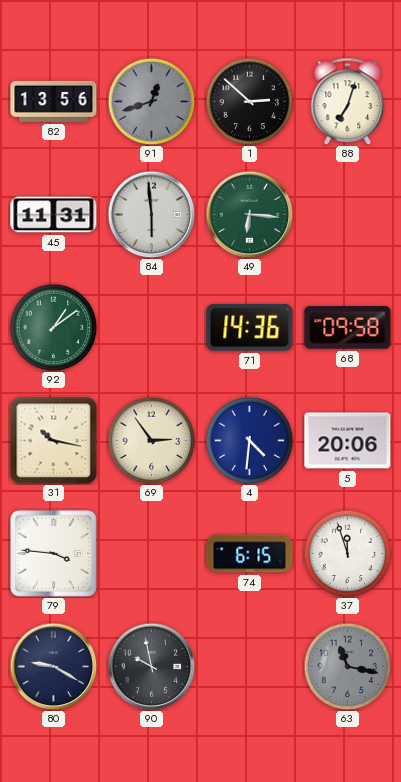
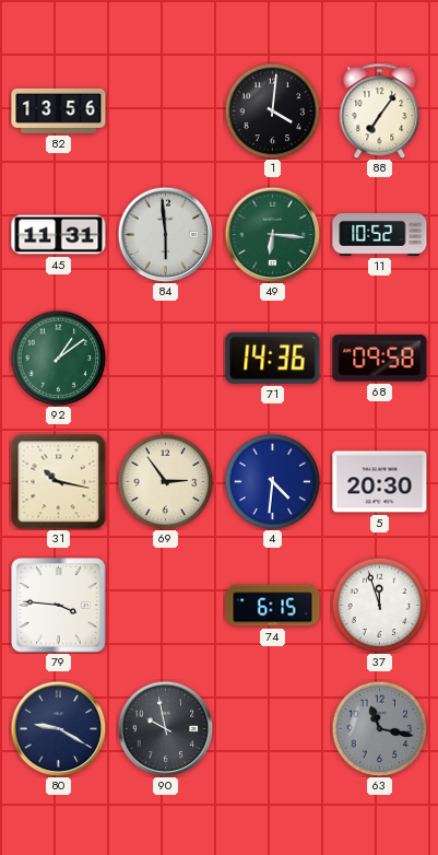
91: 12:42 -> none (151, 101)
1: 2:52 -> 4:01 (272, 110)
88: 7:03 -> 7:06 (380, 110)
11: none -> 10:52 (380, 235)
5: 20:06 -> 20:30 (380, 482)
